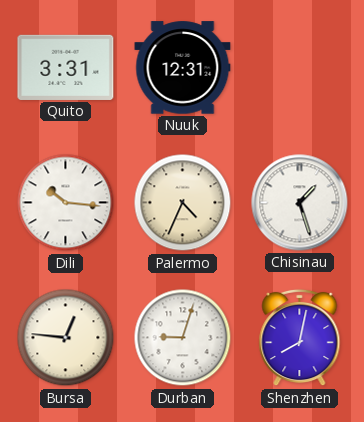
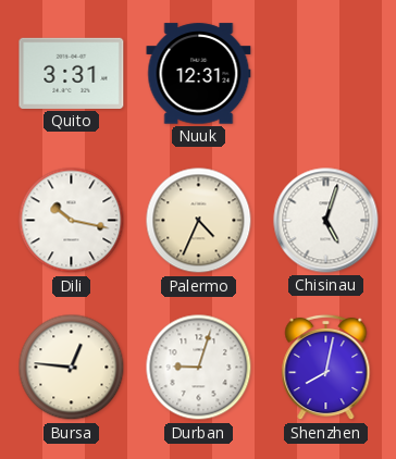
Dili: 10:16 -> 10:17 (72, 221)
Chisinau: 1:27 -> 5:03 (326, 221)
